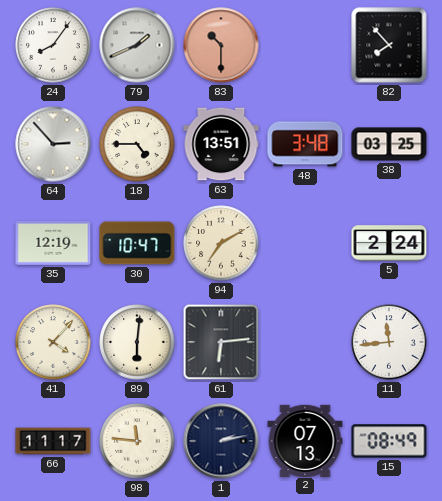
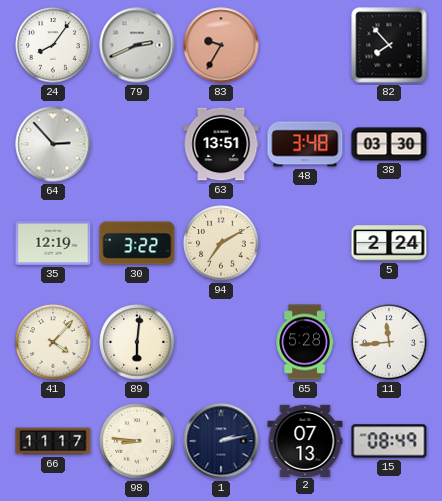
79: 1:41 -> 2:41 (137, 45)
83: 10:30 -> 9:35 (221, 45)
18: 4:45 -> none (137, 144)
38: 03:25 -> 03:30 (389, 144)
30: 10:47 -> 3:22 (137, 243)
61: 6:14 -> none (221, 342)
65: none -> 5:28 (305, 342)
98: 11:46 -> 8:46 (137, 441)
